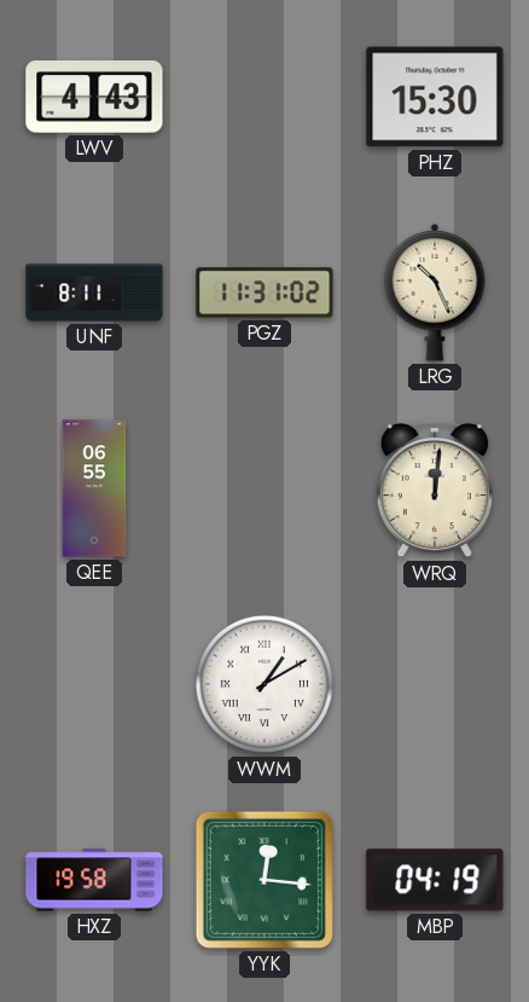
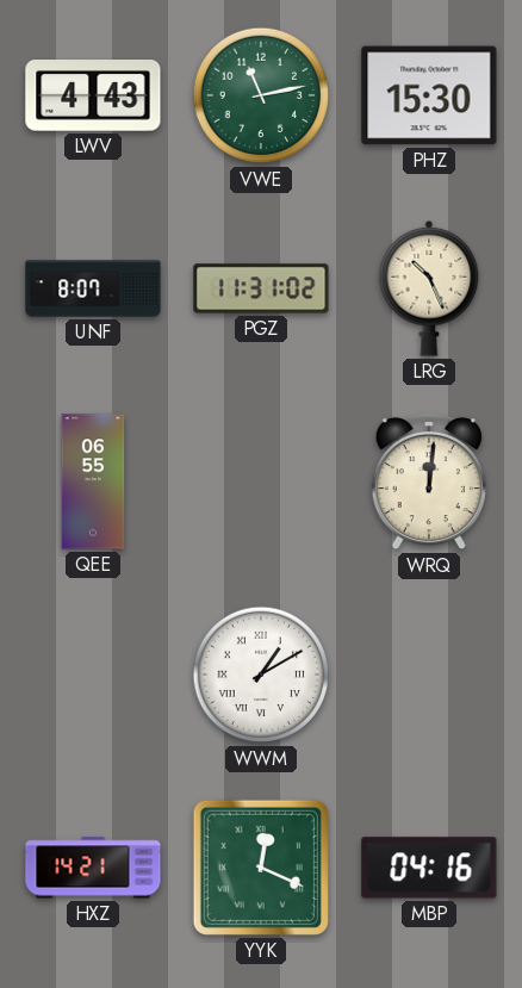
VWE: none -> 11:13 (261, 95)
UNF: 8:11 -> 8:07 (93, 288)
HXZ: 19:58 -> 14:21 (93, 868)
YYK: 12:16 -> 12:19 (261, 868)
MBP: 04:19 -> 04:16 (429, 868)
